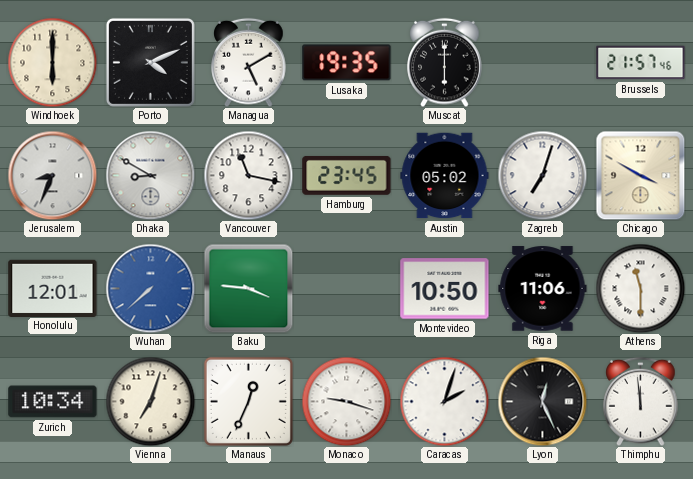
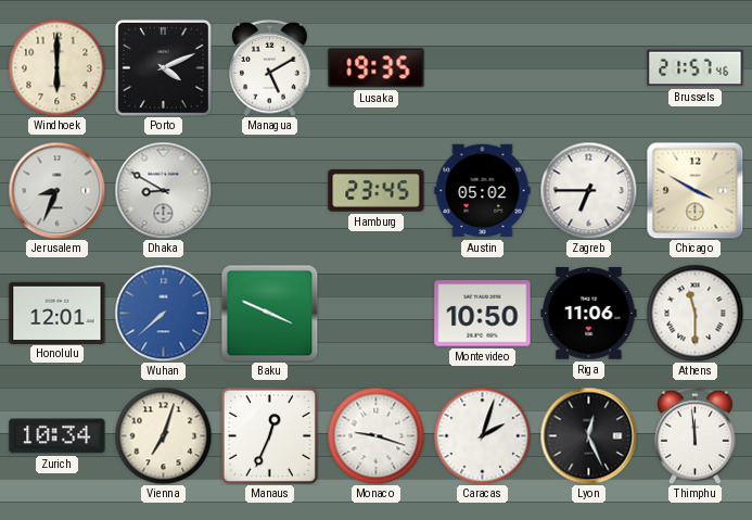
Muscat: 6:00 -> none (445, 62)
Vancouver: 11:17 -> none (248, 175)
Zagreb: 7:03 -> 6:45 (588, 190)
Baku: 3:46 -> 3:49 (269, 313)
